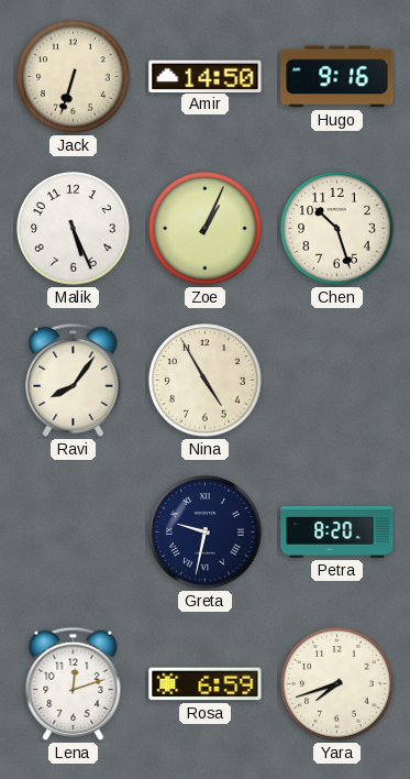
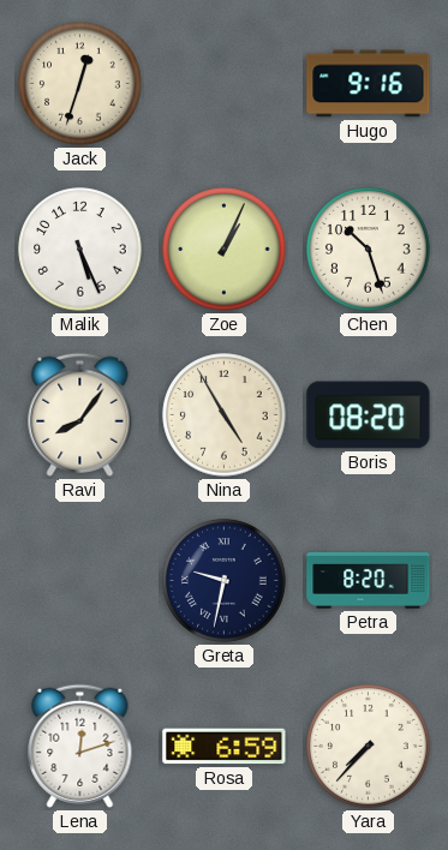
Jack: 6:33 -> 12:33 (80, 84)
Amir: 14:50 -> none (206, 76)
Boris: none -> 08:20 (369, 415)
Yara: 7:42 -> 7:37 (369, 747)
